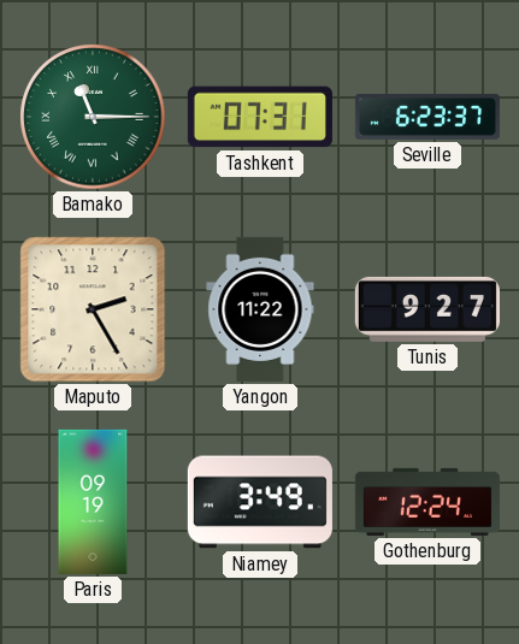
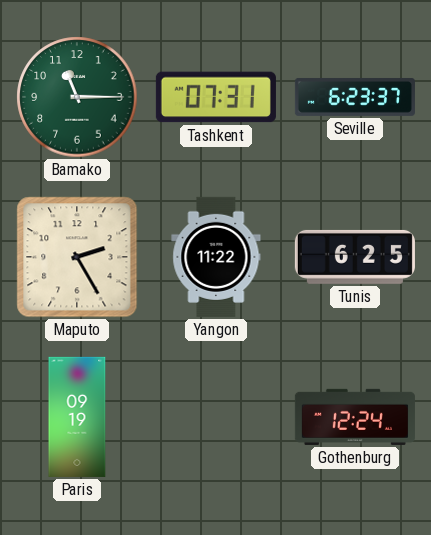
Bamako numerals: Roman -> Arabic (77, 97)
Tunis: 9:27 -> 6:25 (355, 257)
Niamey: 3:49 -> none (260, 502)
